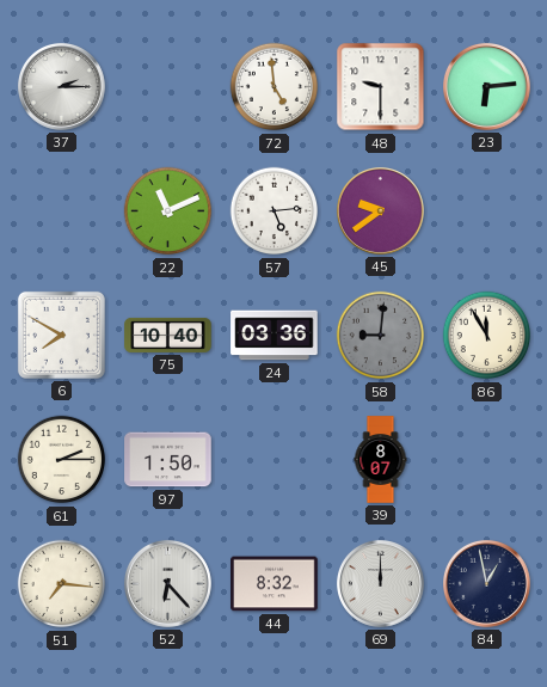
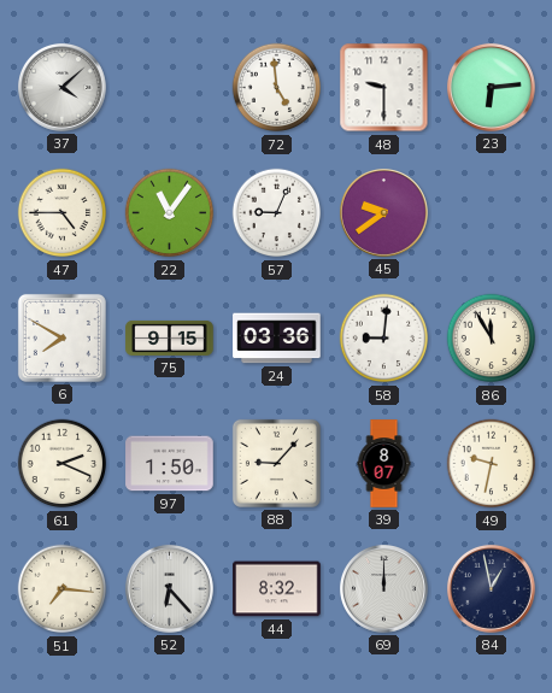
37: 2:15 -> 4:08 (61, 87)
47: none -> 4:45 (63, 213)
22: 11:11 -> 11:06 (170, 213)
57: 5:14 -> 9:04 (277, 213)
75: 10:40 -> 9:15 (170, 337)
58 dial: grey -> white (384, 339)
61: 2:15 -> 2:19 (63, 464)
88: none -> 9:07 (276, 463)
49: none -> 9:32 (492, 464)
